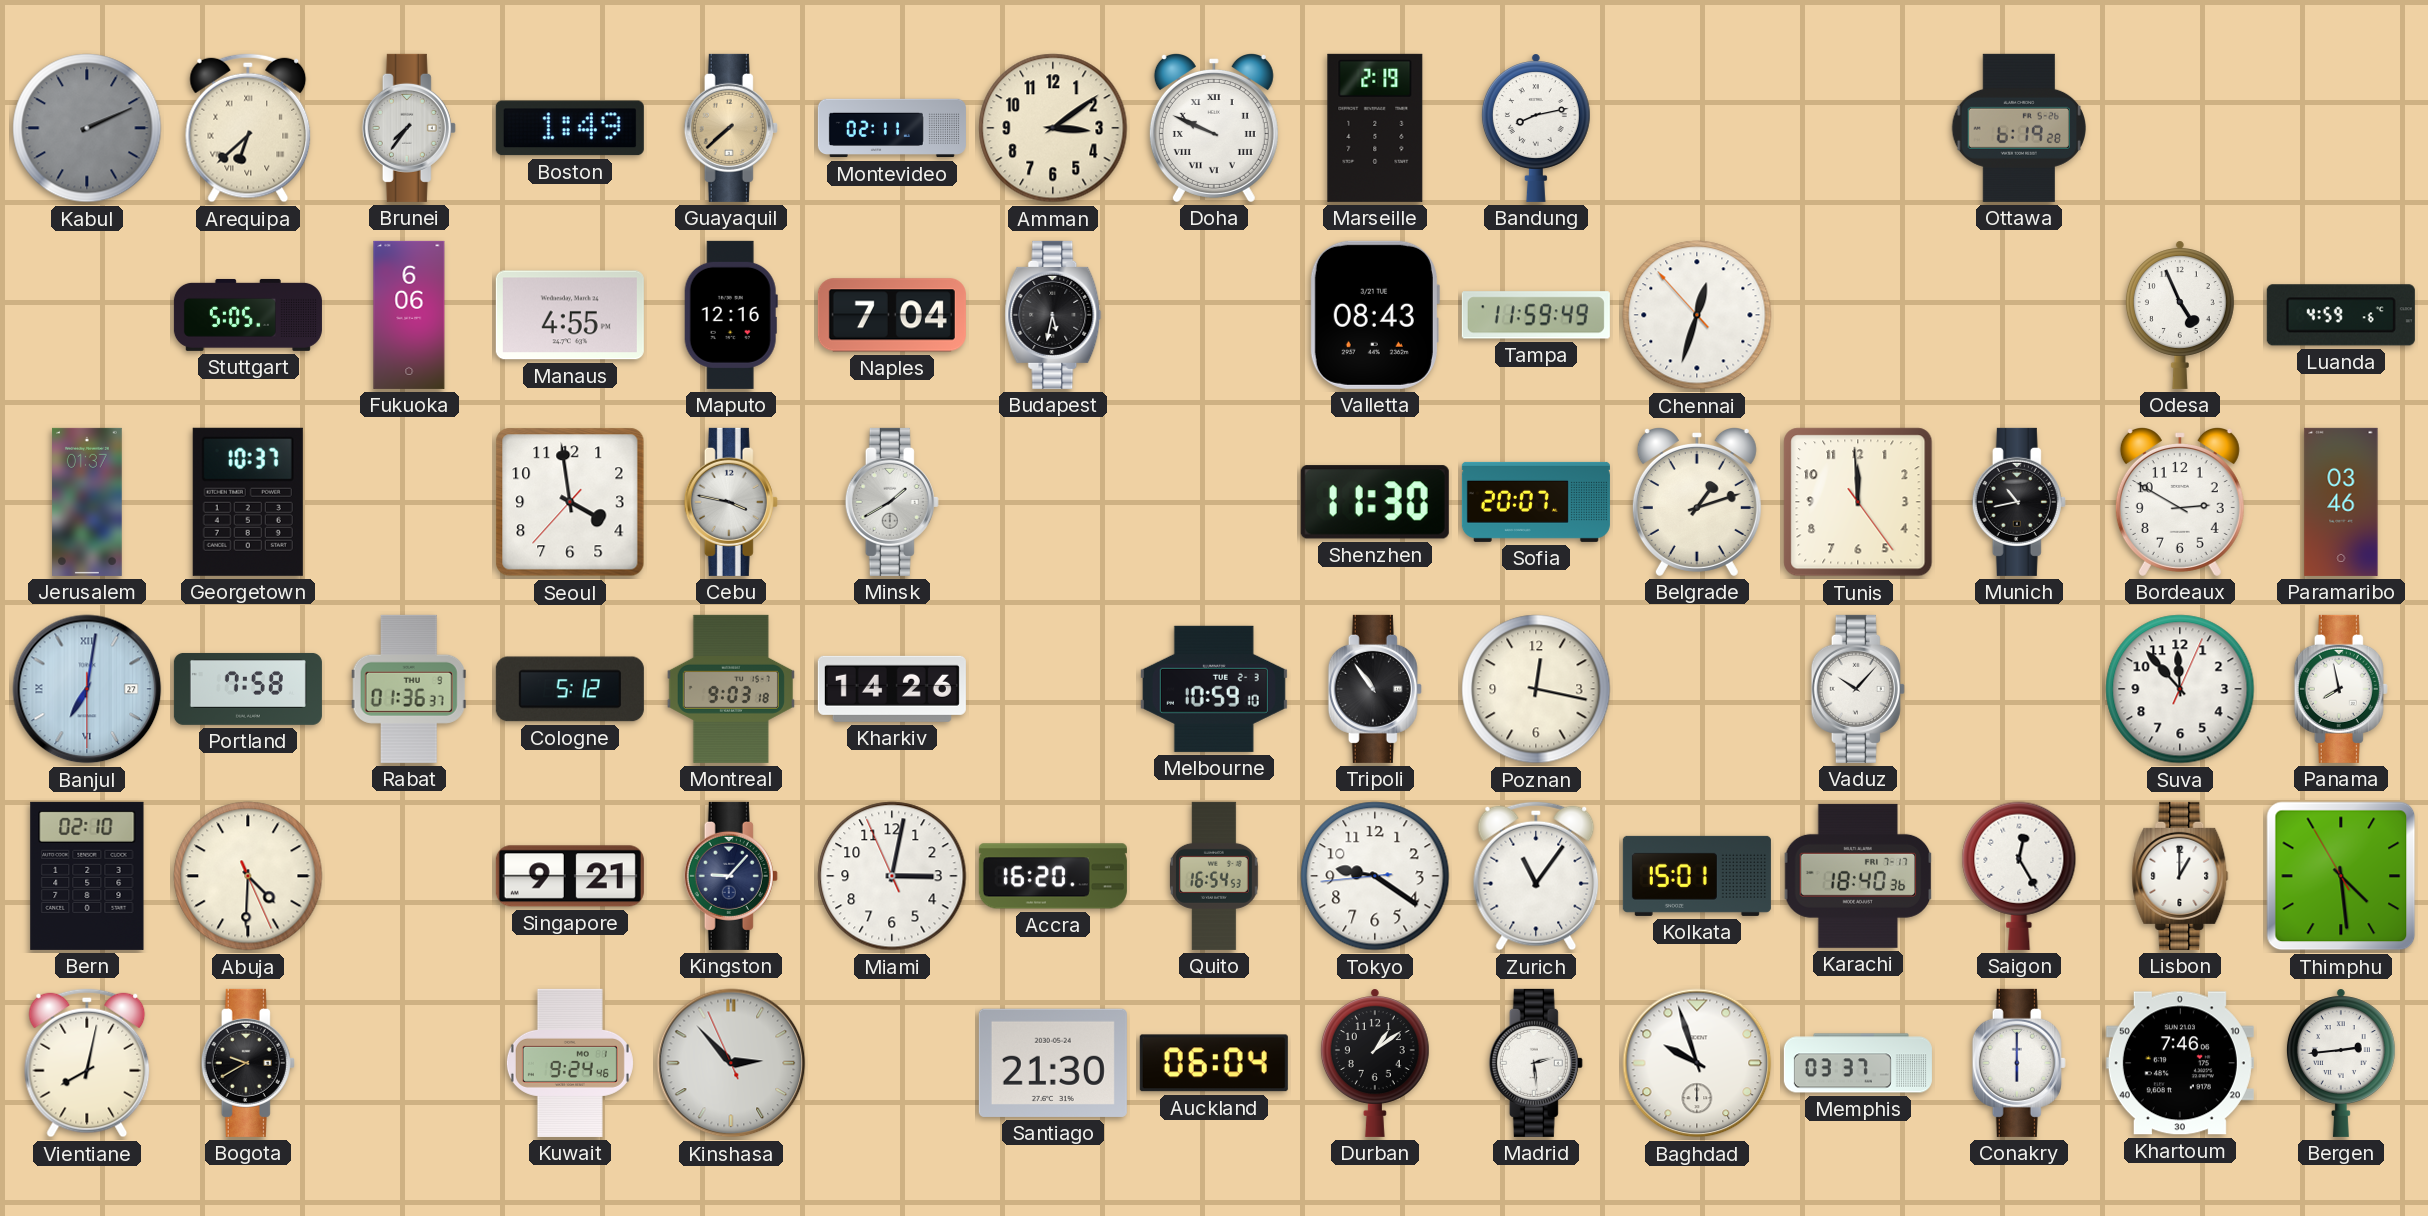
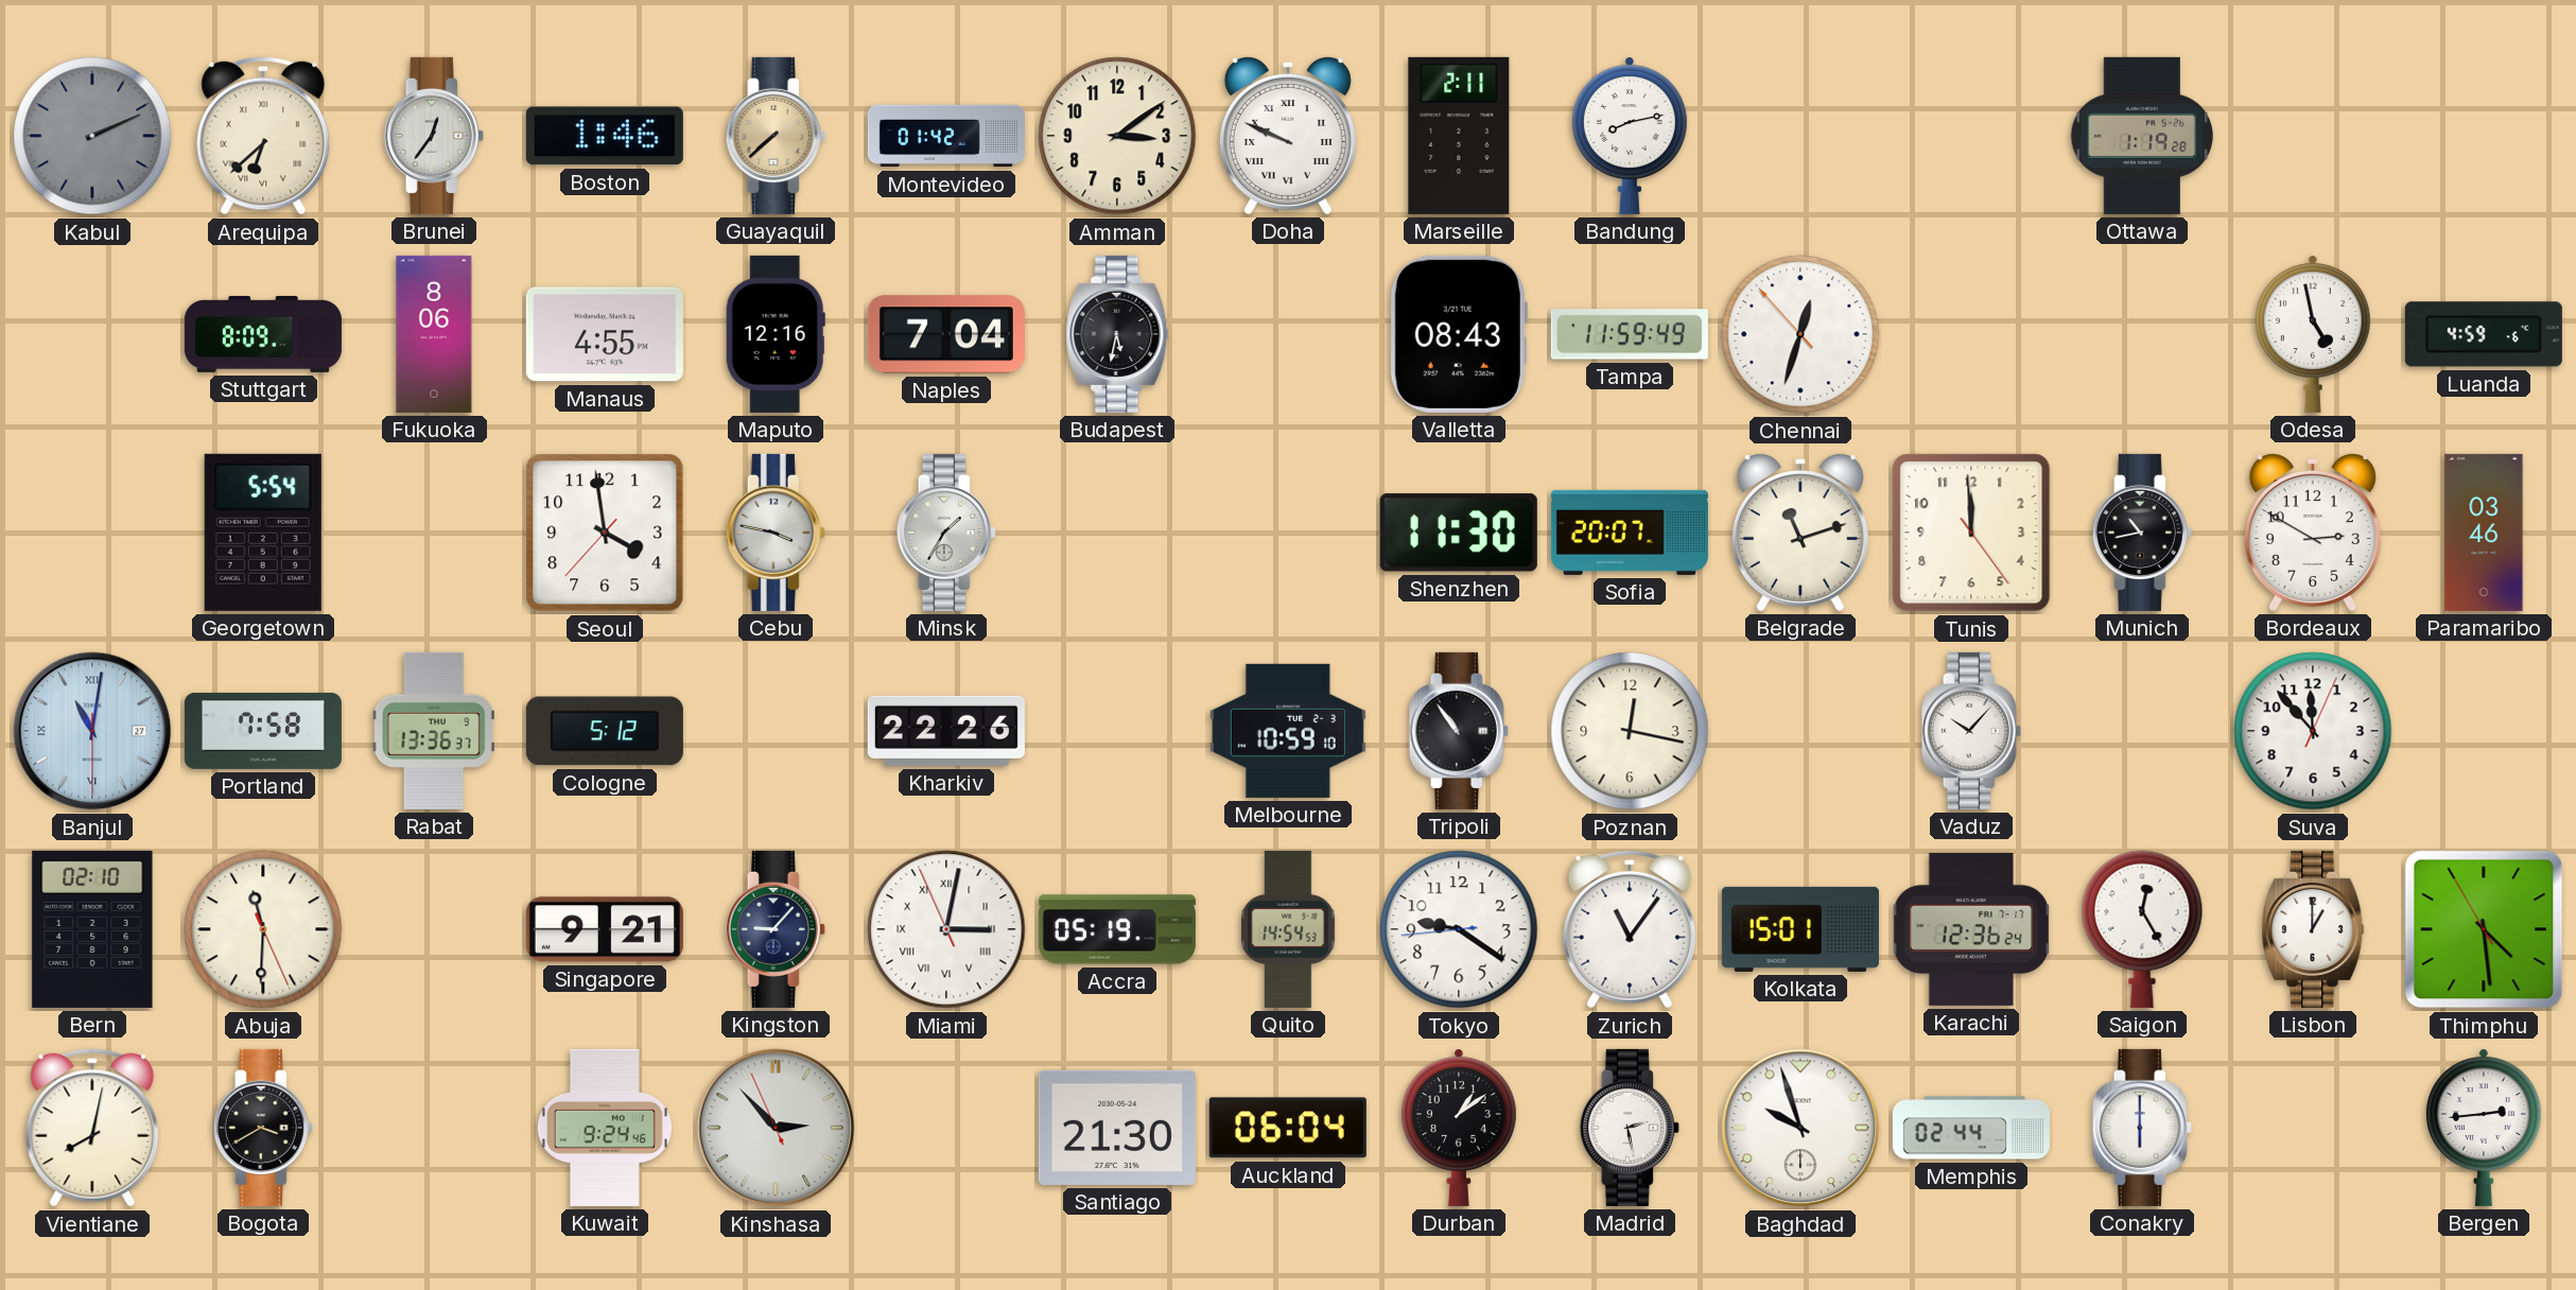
Brunei: 7:36 -> 12:36 (434, 136)
Boston: 1:49 -> 1:46 (605, 136)
Montevideo: 02:11 -> 01:42 (946, 136)
Marseille: 2:19 -> 2:11 (1459, 136)
Ottawa: 6:19 -> 1:19 (2141, 136)
Stuttgart: 5:05 -> 8:09 (263, 334)
Fukuoka: 6:06 -> 8:06 (434, 334)
Odesa: 4:56 -> 4:58 (2313, 334)
Jerusalem: 01:37 -> none (87, 502)
Georgetown: 10:37 -> 5:54 (263, 533)
Minsk: 1:40 -> 1:35 (946, 533)
Belgrade: 1:12 -> 11:12 (1800, 533)
Banjul: 7:01 -> 11:01 (92, 731)
Rabat: 01:36 -> 13:36 (434, 731)
Montreal: 9:03 -> none (731, 689)
Kharkiv: 14:26 -> 22:26 (946, 731)
Panama: 7:58 -> none (2341, 689)
Abuja: 4:30 -> 11:30 (263, 929)
Miami numerals: Arabic -> Roman (946, 929)
Accra: 16:20 -> 05:19 (1117, 929)
Quito: 16:54 -> 14:54 (1289, 929)
Karachi: 18:40 -> 12:36 (1971, 929)
Bogota: 9:40 -> 3:40 (263, 1128)
Madrid: 2:29 -> 2:28 (1630, 1128)
Memphis: 03:37 -> 02:44 (1971, 1128)
Khartoum: 7:46 -> none (2180, 1063)
